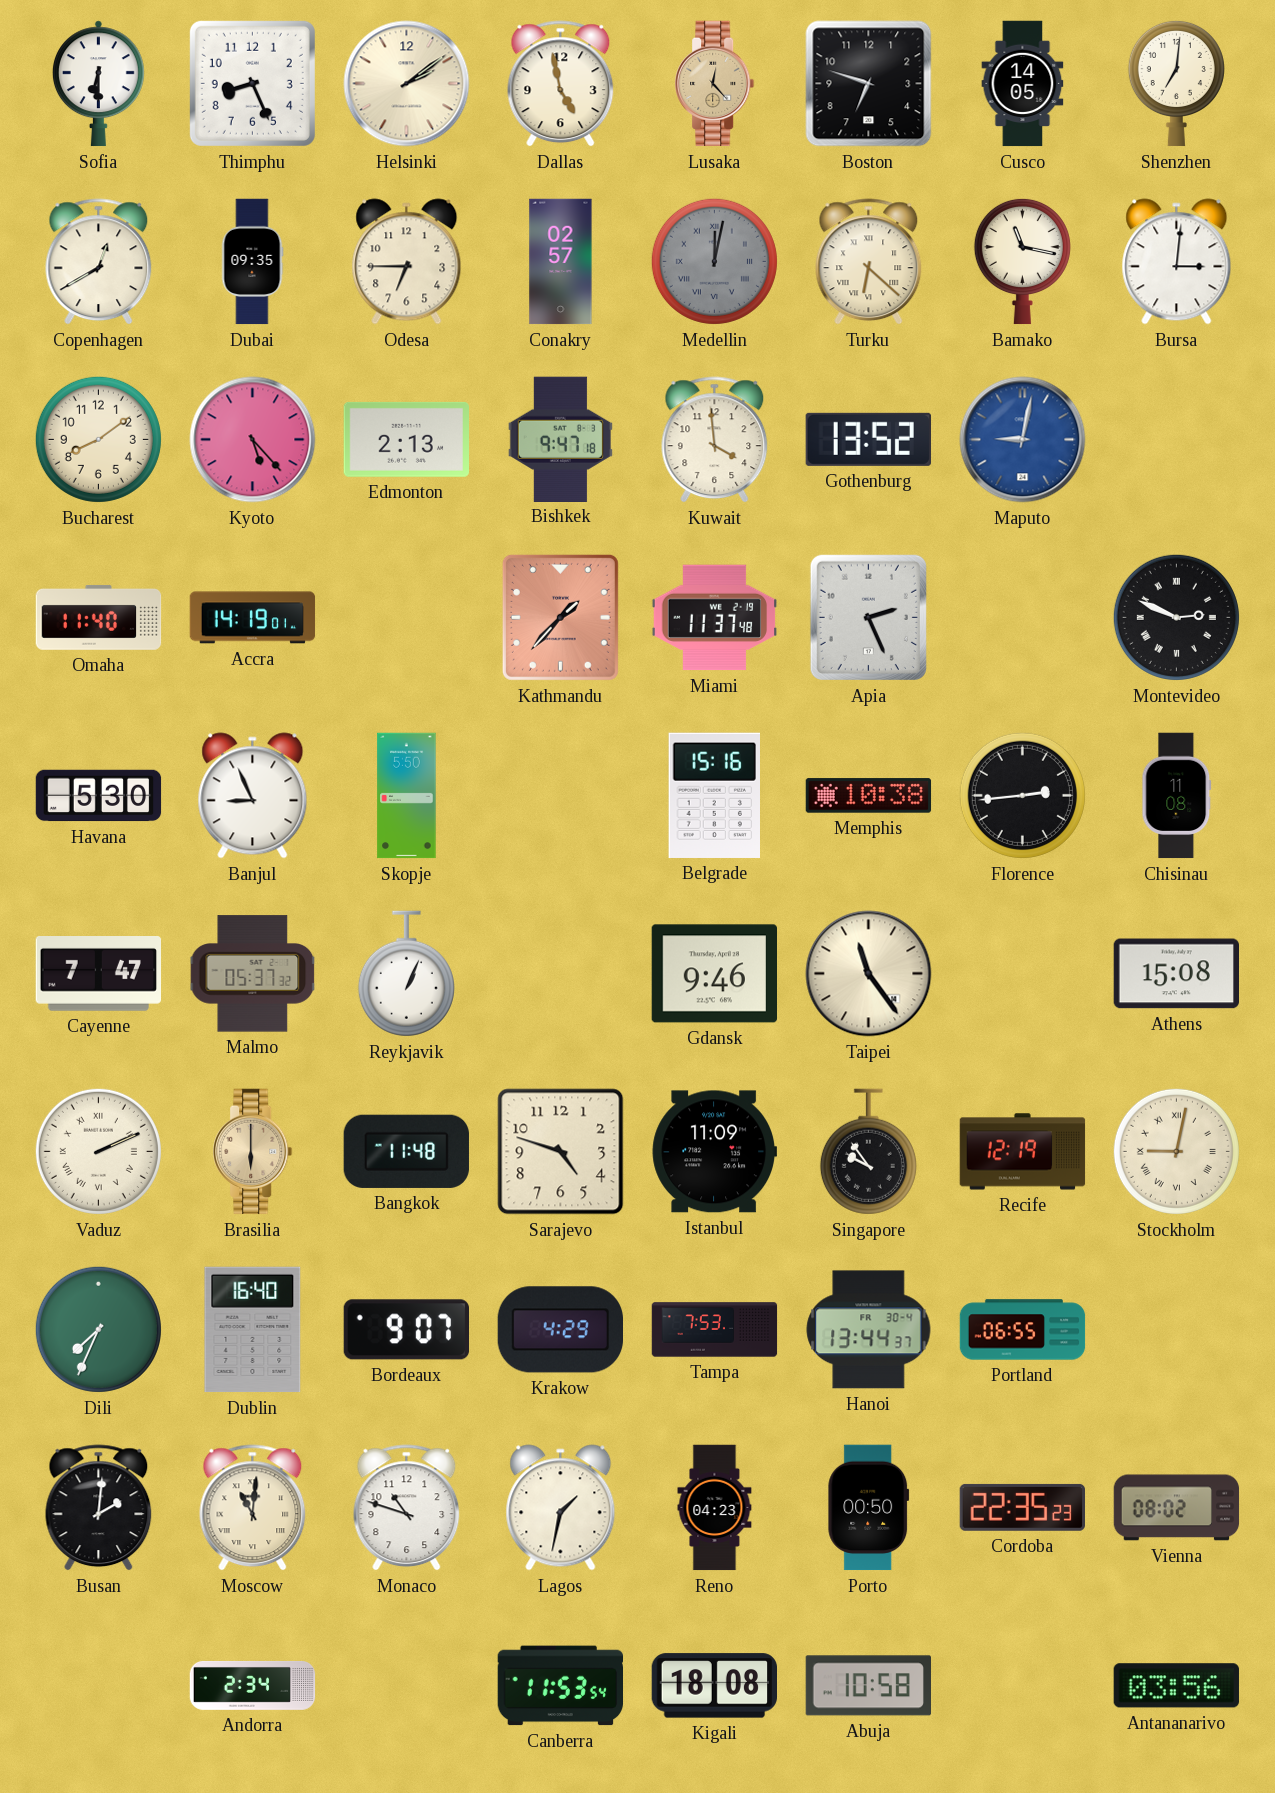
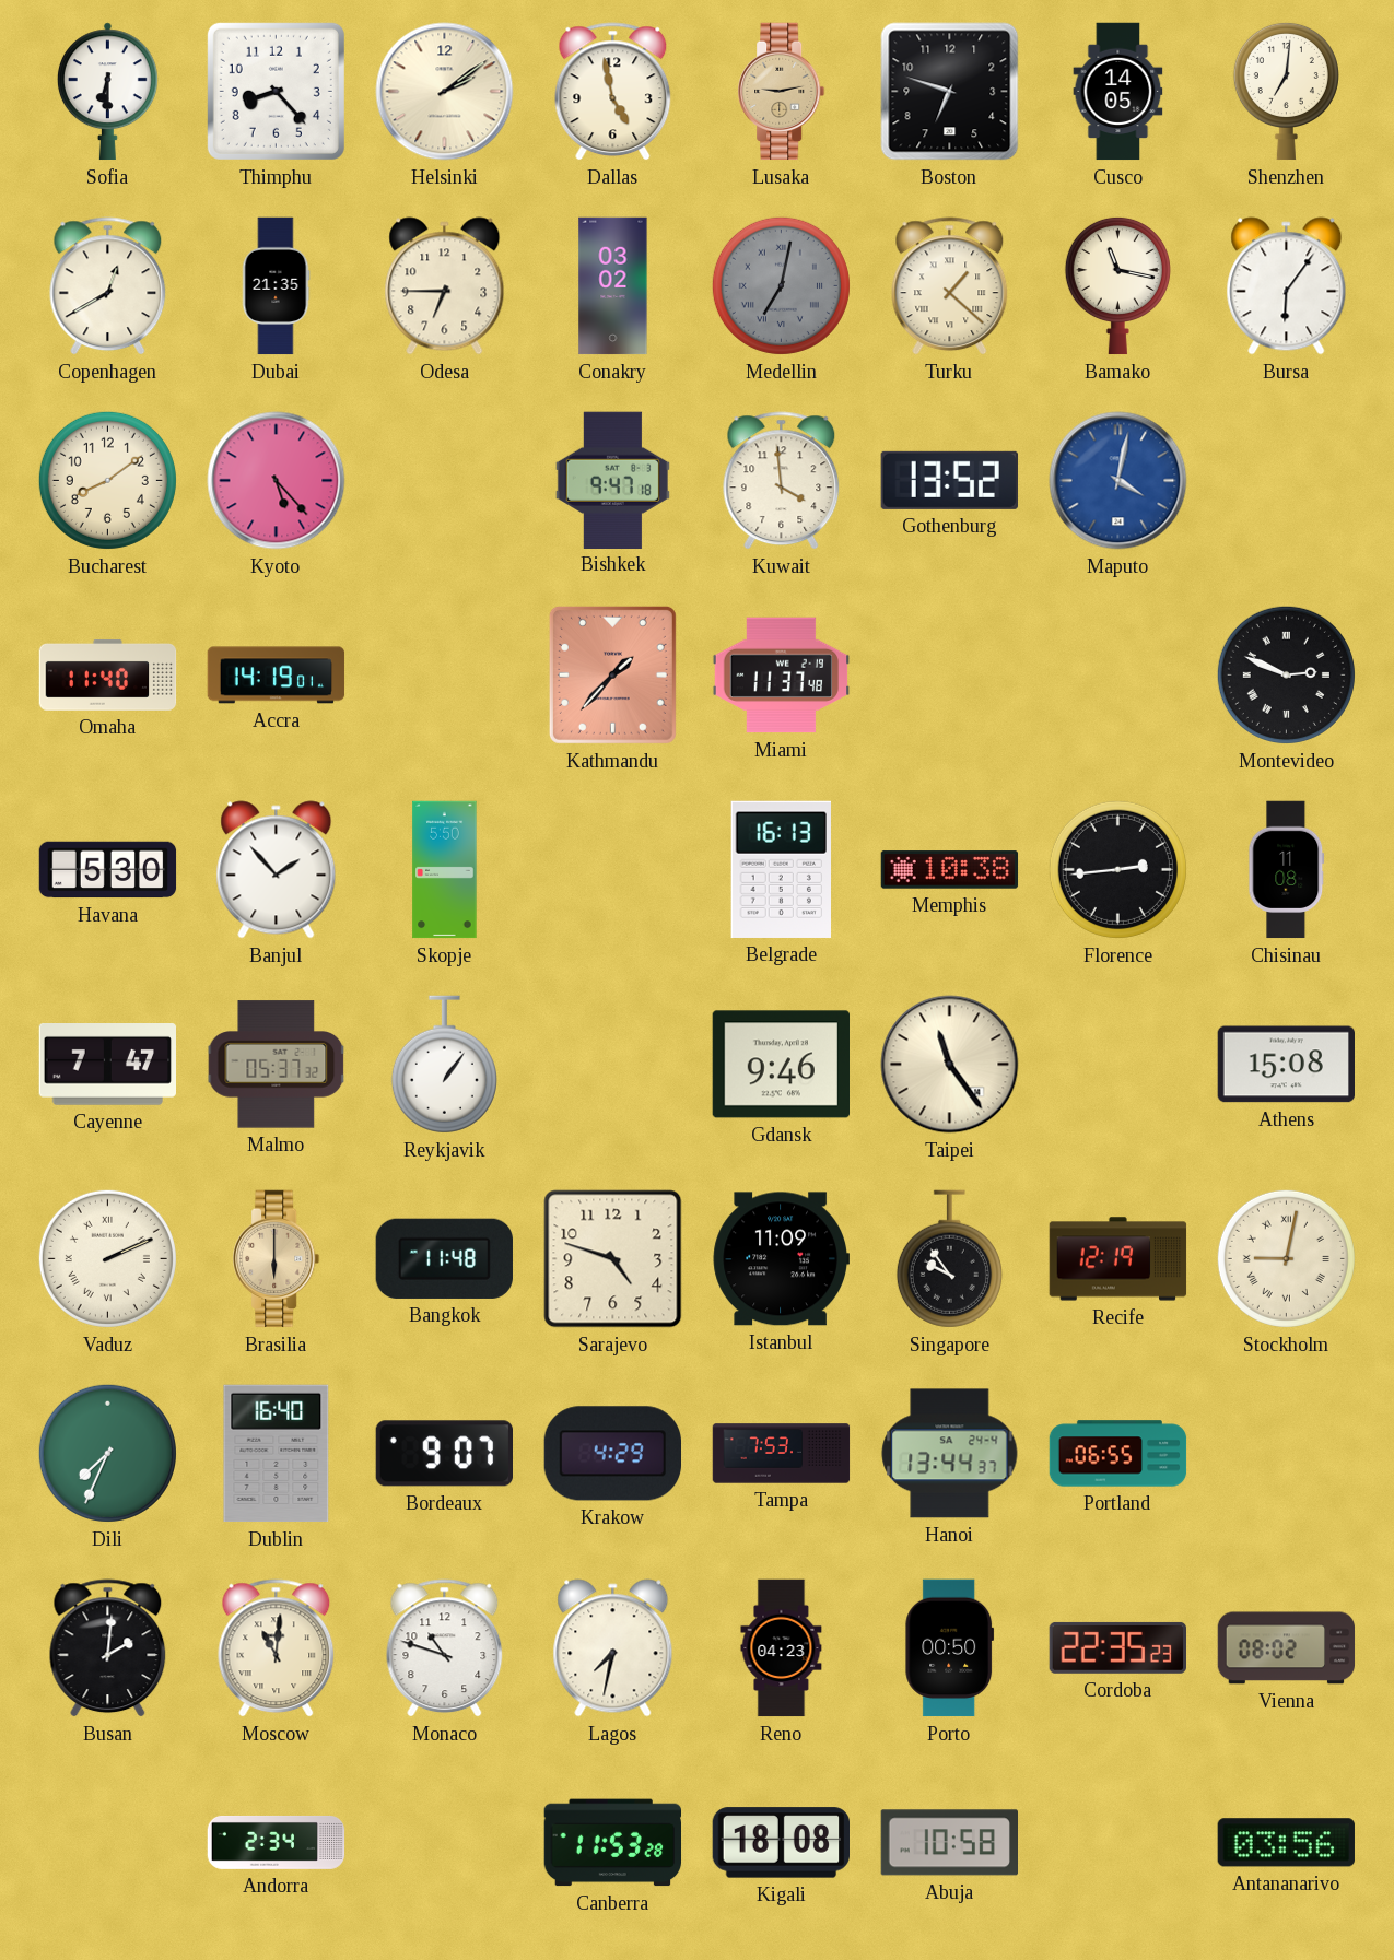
Thimphu: 8:26 -> 8:23 (276, 91)
Lusaka: 12:23 -> 9:13 (782, 92)
Dubai: 09:35 -> 21:35 (276, 286)
Conakry: 02:57 -> 03:02 (613, 286)
Medellin: 12:02 -> 7:02 (781, 285)
Turku: 6:22 -> 1:22 (950, 286)
Bursa: 3:01 -> 6:06 (1287, 286)
Edmonton: 2:13 -> none (406, 439)
Maputo: 9:02 -> 4:02 (1118, 481)
Apia: 2:26 -> none (868, 617)
Banjul: 8:56 -> 1:53 (277, 870)
Belgrade: 15:16 -> 16:13 (781, 869)
Reykjavik: 1:04 -> 1:06 (444, 1065)
Hanoi date: FR 30-4 -> SA 24-4 (950, 1454)
Lagos: 1:32 -> 7:32 (613, 1648)
Canberra: 11:53:54 -> 11:53:28 (612, 1843)
